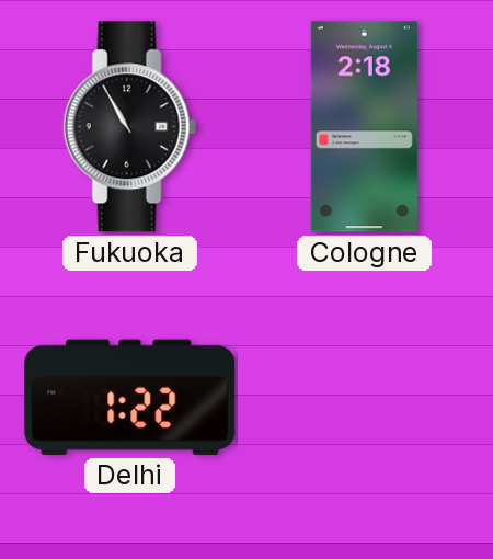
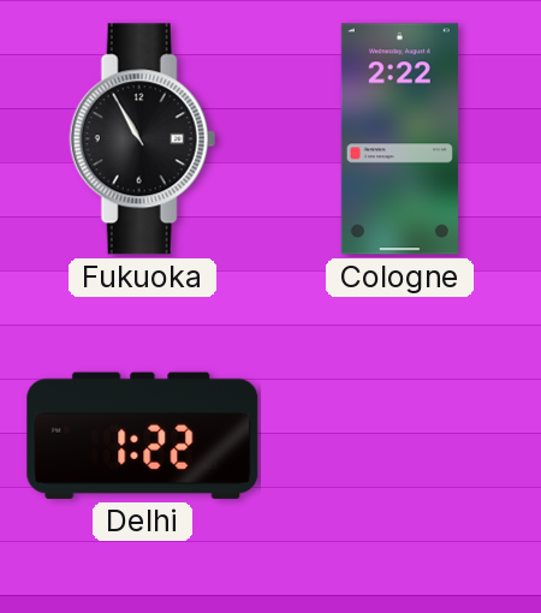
Cologne: 2:18 -> 2:22 (399, 139)
